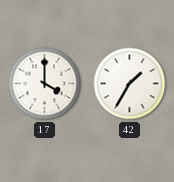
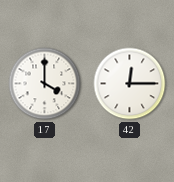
42: 1:35 -> 12:15 (130, 84)
